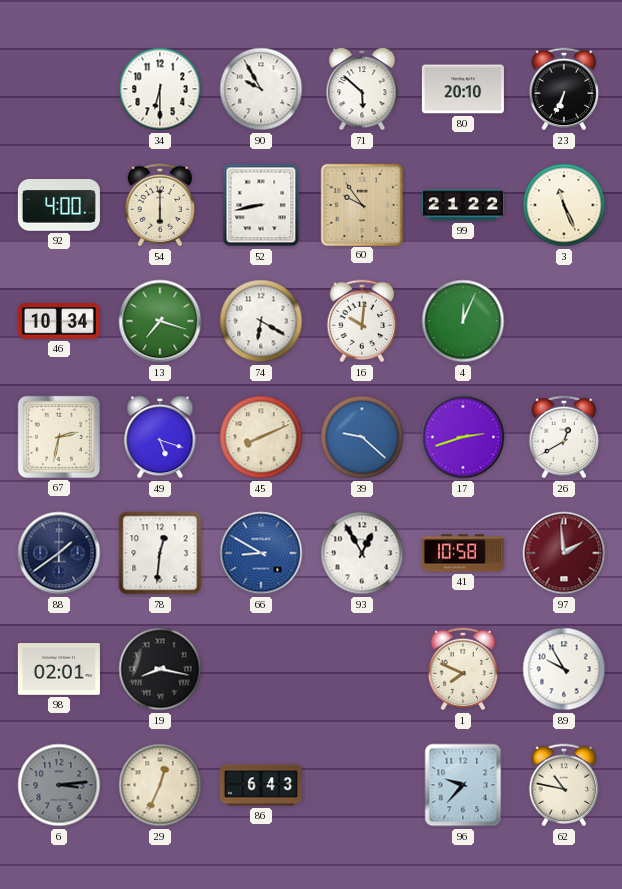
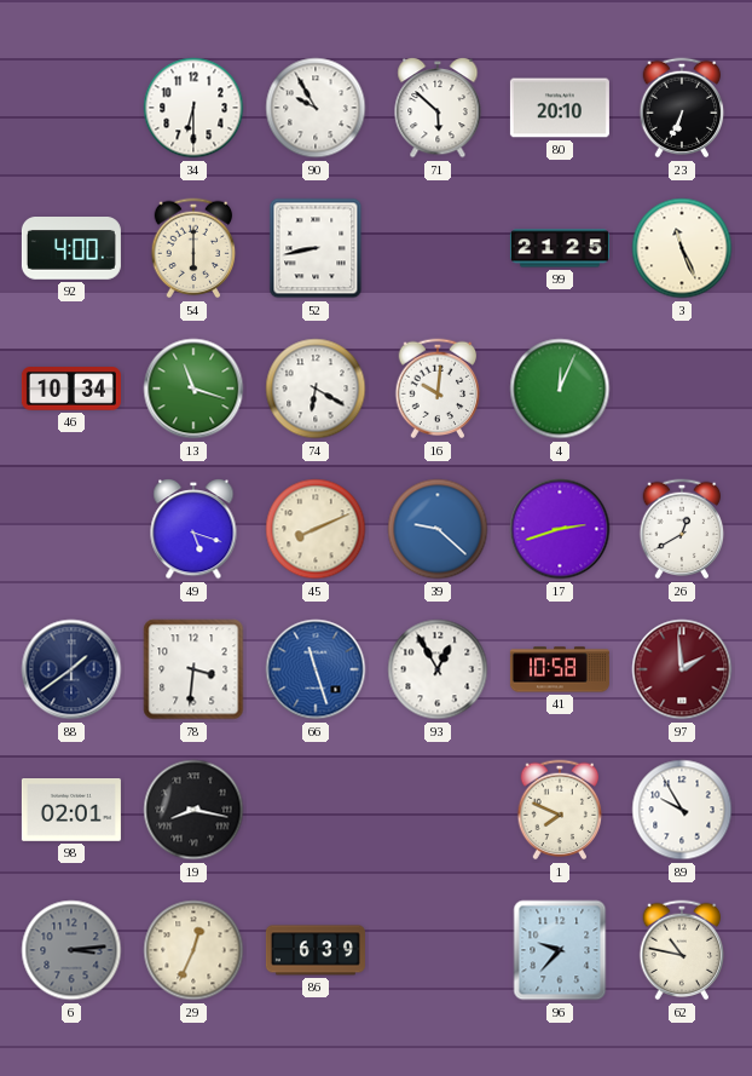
60: 9:54 -> none (361, 204)
99: 21:22 -> 21:25 (560, 248)
13: 7:18 -> 11:18 (193, 389)
67: 2:32 -> none (59, 437)
78: 12:31 -> 3:31 (193, 669)
66: 8:50 -> 11:27 (316, 669)
86: 6:43 -> 6:39 (316, 950)
